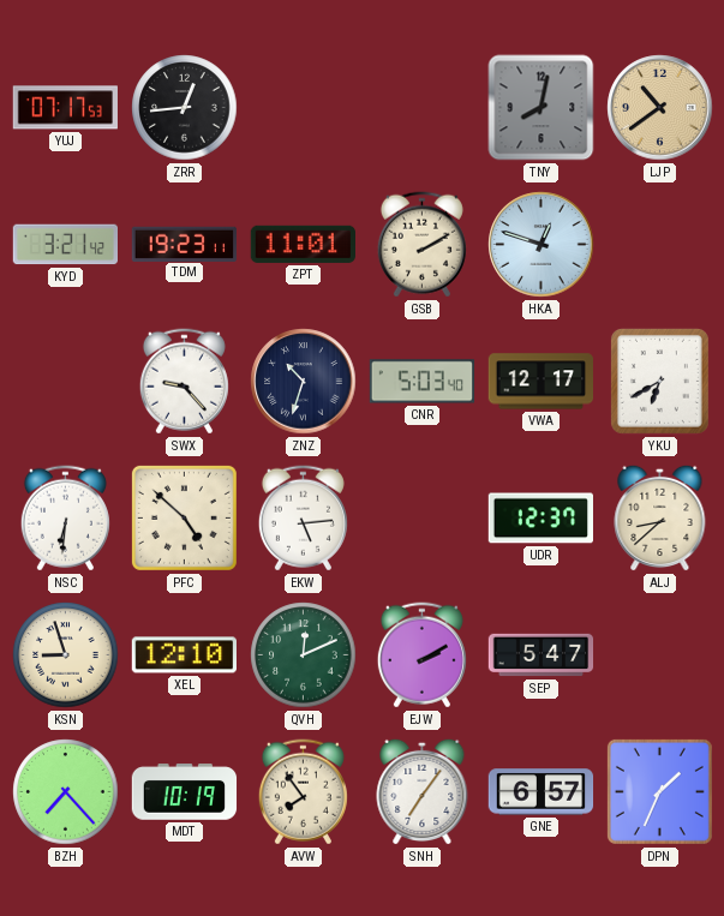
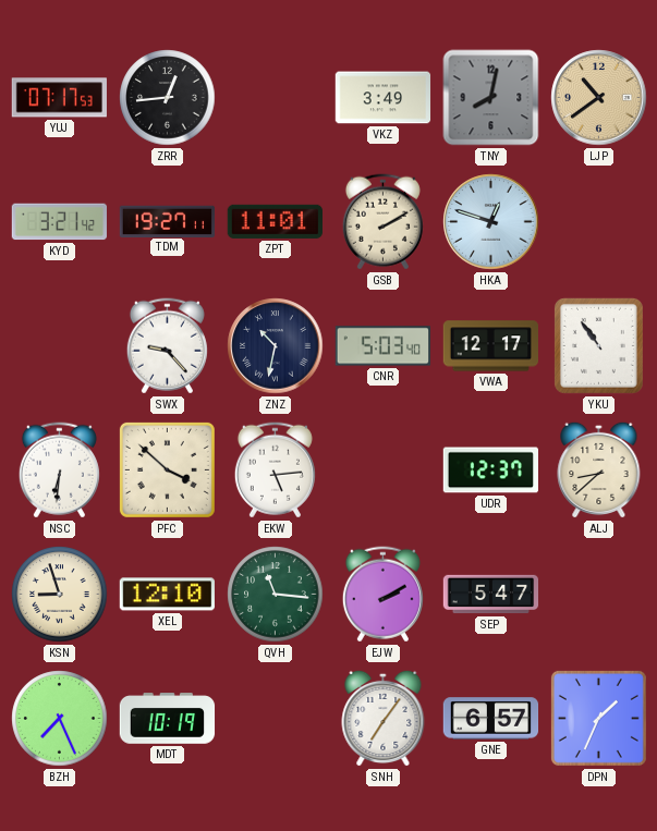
VKZ: none -> 3:49 (384, 98)
TDM: 19:23 -> 19:27 (167, 221)
ZNZ: 10:33 -> 10:32 (276, 346)
YKU: 6:40 -> 10:54 (598, 345)
PFC: 4:52 -> 3:52 (167, 469)
QVH: 12:11 -> 11:16 (276, 595)
BZH: 7:23 -> 7:26 (60, 719)
AVW: 7:54 -> none (303, 792)
